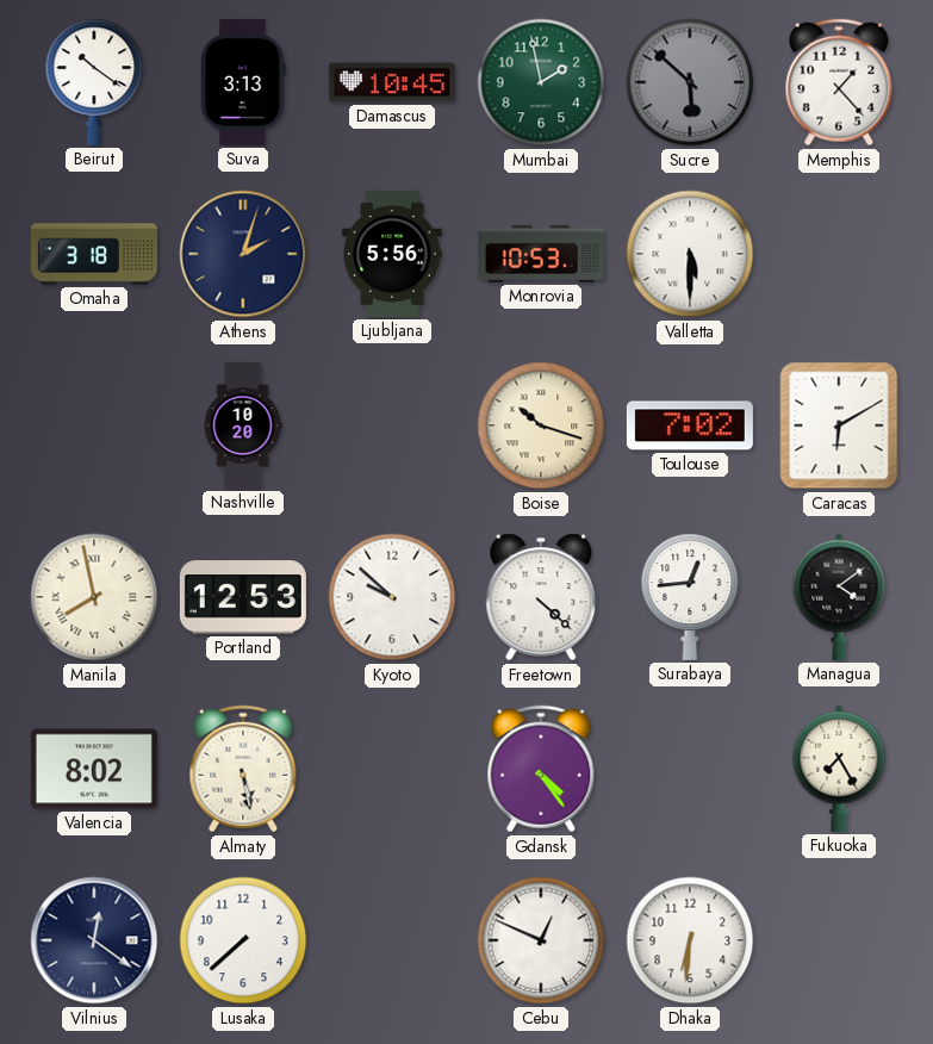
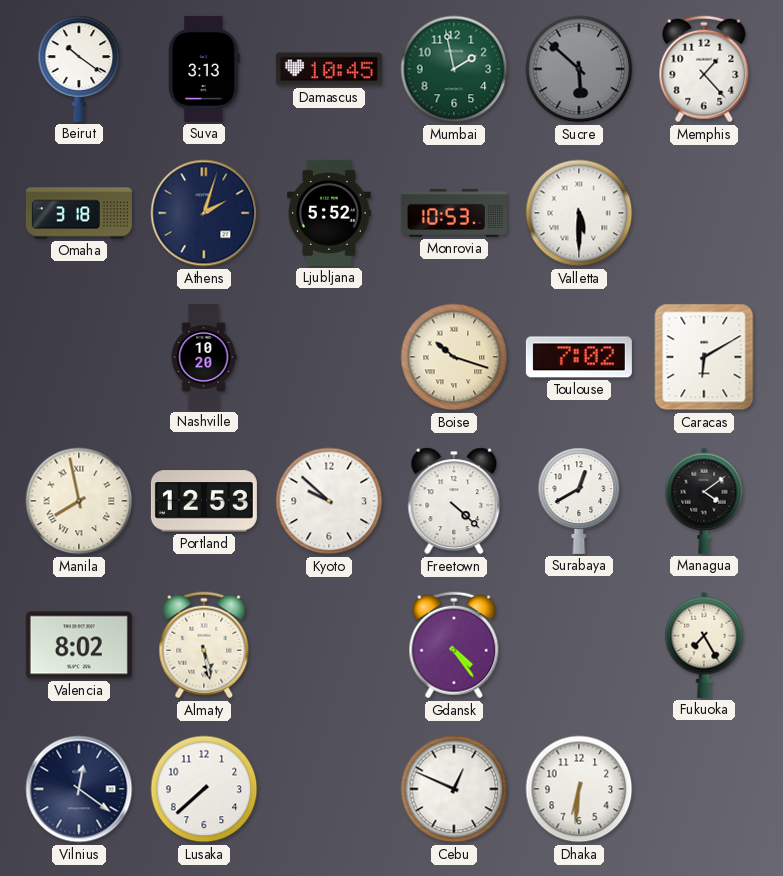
Ljubljana: 5:56 -> 5:52 (330, 213)
Surabaya: 12:44 -> 12:40 (579, 501)
